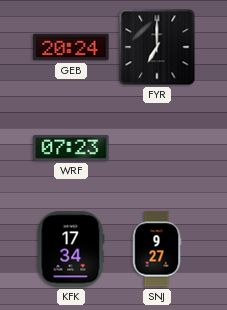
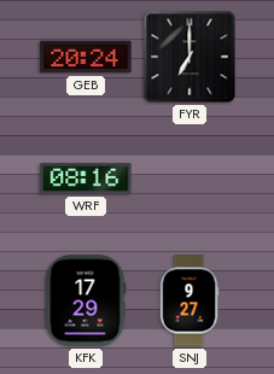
WRF: 07:23 -> 08:16 (86, 179)
KFK: 17:34 -> 17:29 (86, 300)
